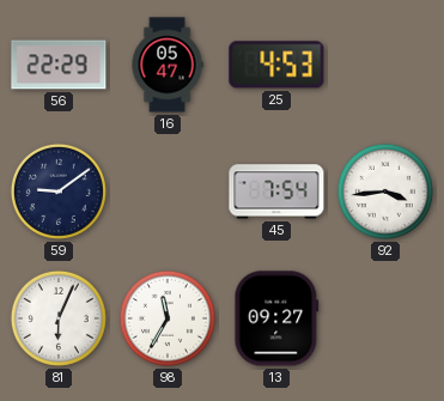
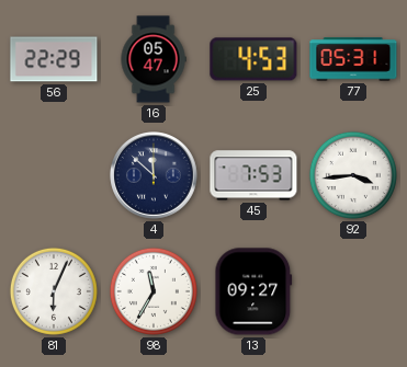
77: none -> 05:31 (353, 59)
59: 9:09 -> none (59, 192)
4: none -> 11:52 (155, 176)
45: 7:54 -> 7:53 (253, 175)
